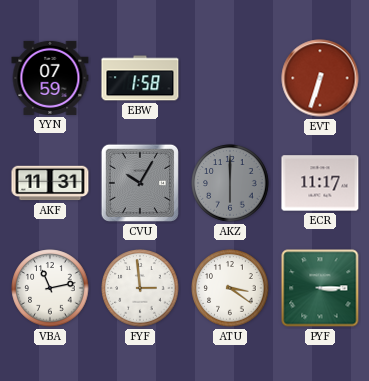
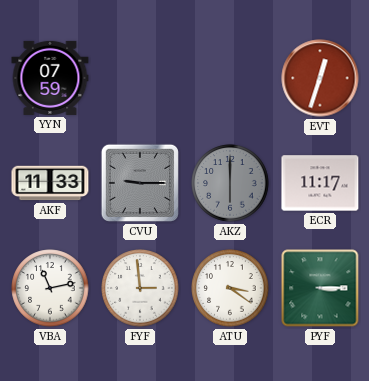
EBW: 1:58 -> none (140, 78)
EVT: 6:33 -> 12:33 (320, 78)
AKF: 11:31 -> 11:33 (50, 183)
CVU: 10:05 -> 9:15 (140, 183)
